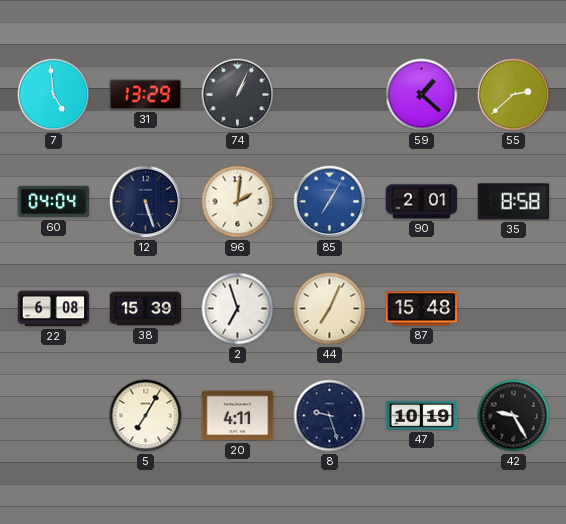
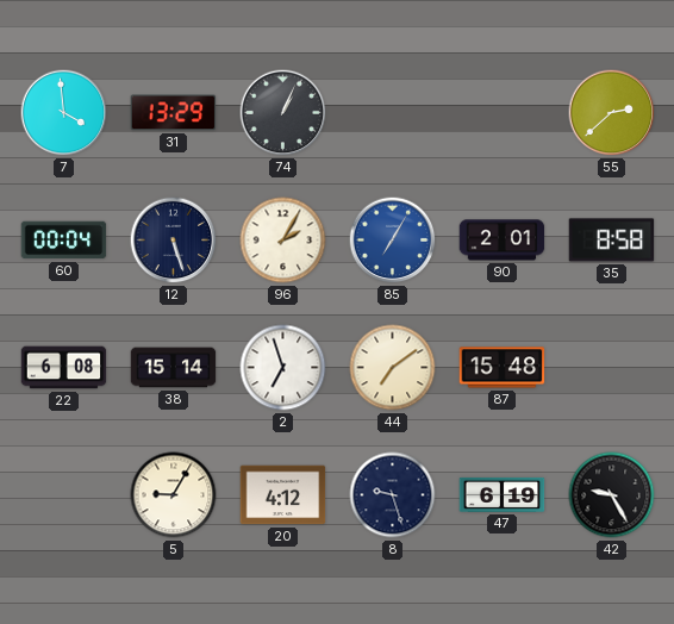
7: 4:59 -> 3:59 (64, 113)
59: 1:22 -> none (422, 95)
60: 04:04 -> 00:04 (64, 241)
96: 2:01 -> 2:05 (283, 241)
38: 15:39 -> 15:14 (174, 368)
44: 7:04 -> 7:09 (393, 368)
5: 7:05 -> 9:05 (174, 495)
20: 4:11 -> 4:12 (283, 495)
47: 10:19 -> 6:19 (503, 494)
